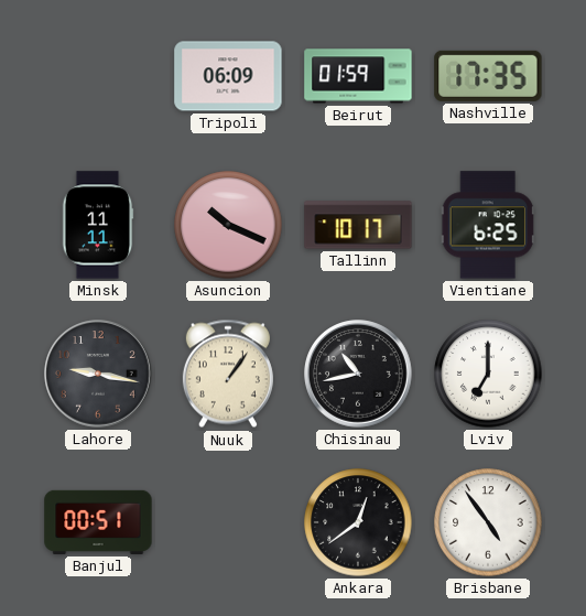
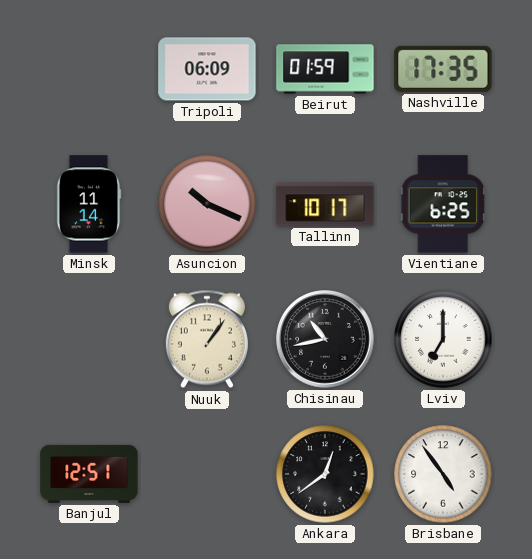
Minsk: 11:11 -> 11:14 (89, 204)
Lahore: 9:17 -> none (98, 374)
Banjul: 00:51 -> 12:51 (89, 474)
